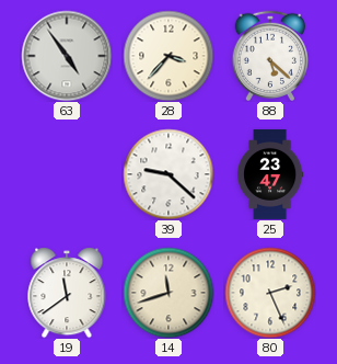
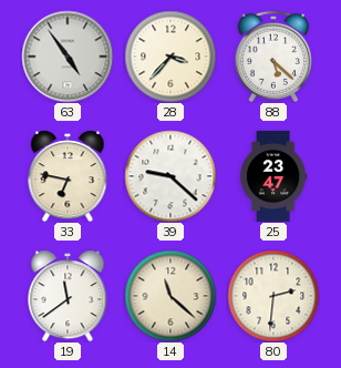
33: none -> 6:47 (68, 176)
14: 11:42 -> 11:22 (170, 296)
80: 2:26 -> 2:31 (273, 296)
